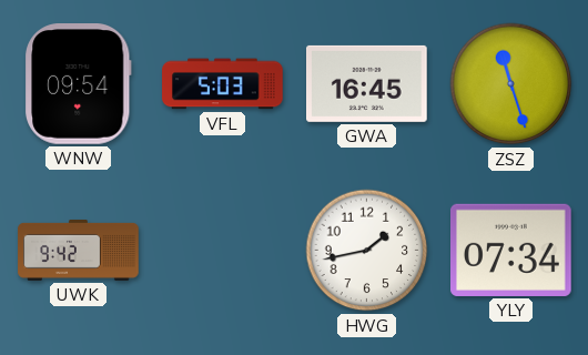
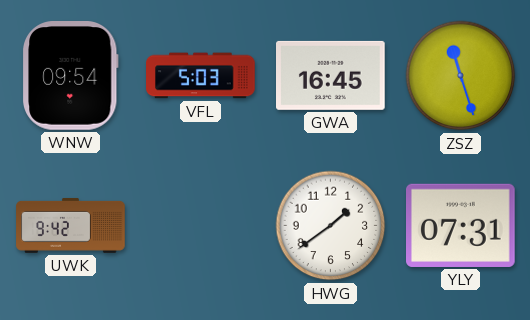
HWG: 1:43 -> 1:39 (331, 226)
YLY: 07:34 -> 07:31 (461, 225)
